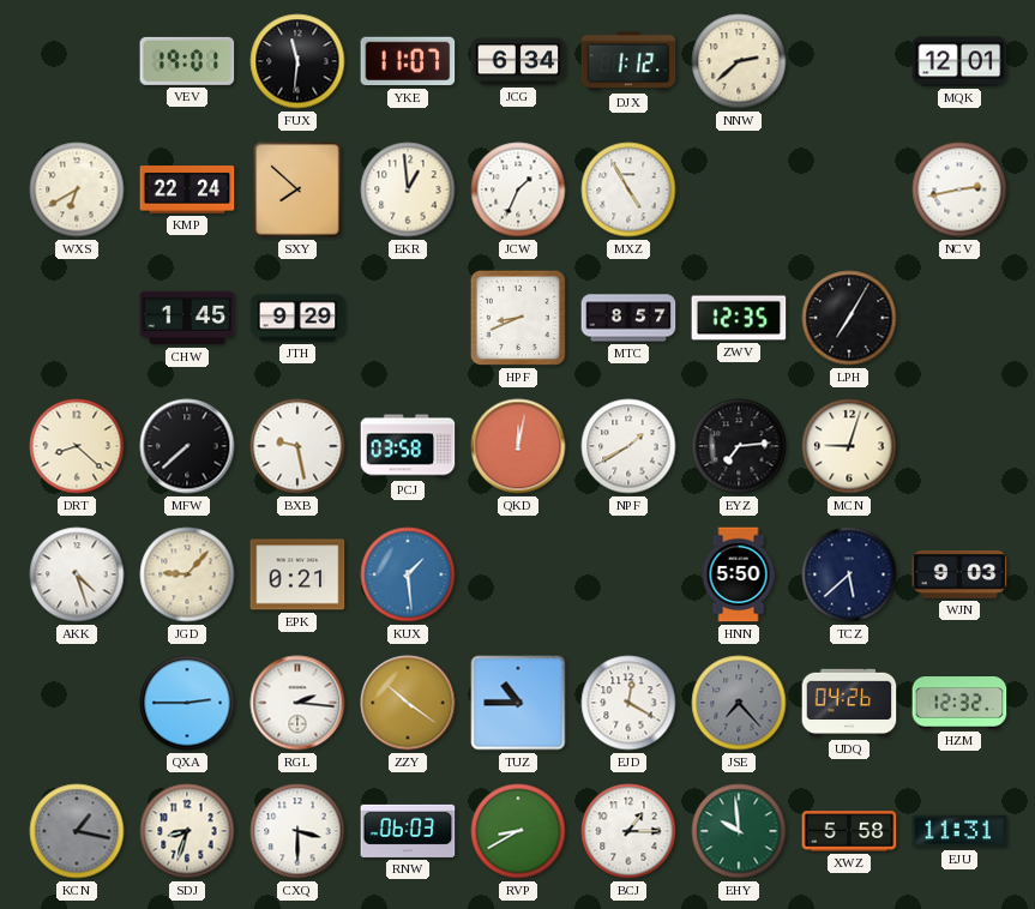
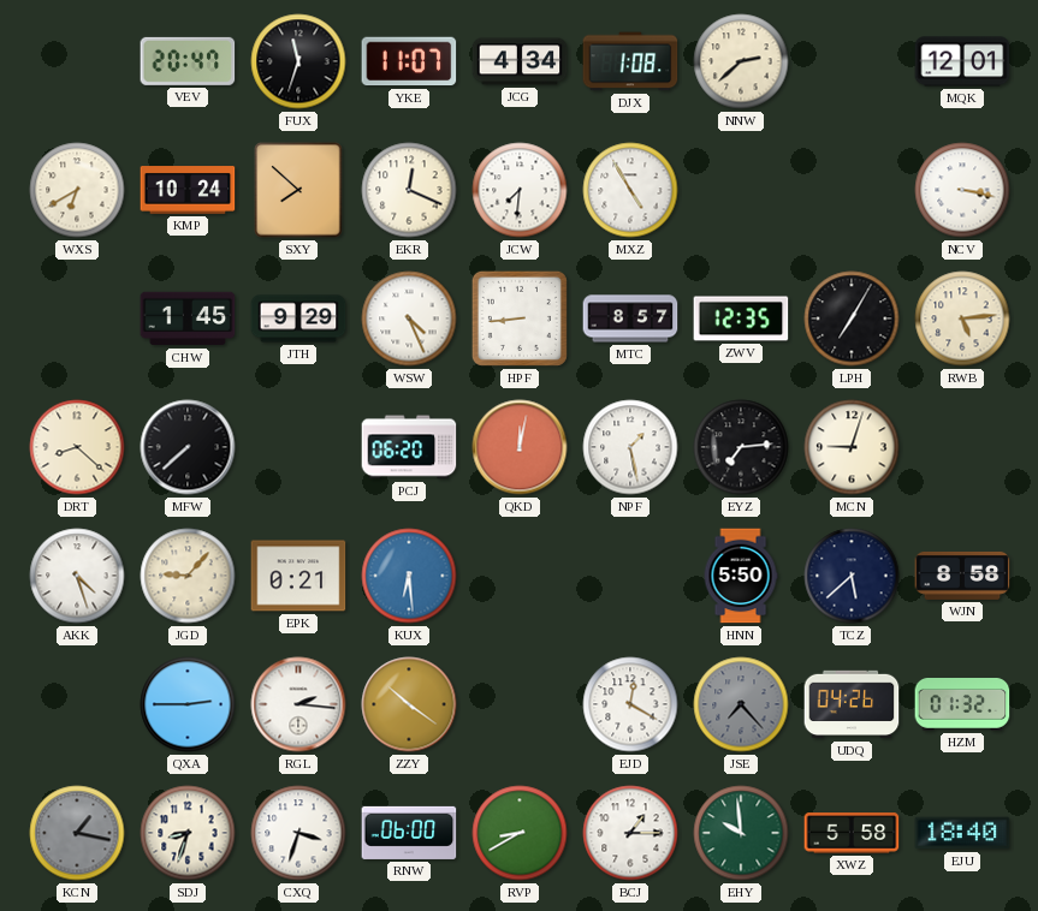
VEV: 19:01 -> 20:47 (188, 61)
FUX: 11:31 -> 11:33 (298, 61)
JCG: 6:34 -> 4:34 (520, 61)
DJX: 1:12 -> 1:08 (630, 61)
KMP: 22:24 -> 10:24 (188, 190)
EKR: 12:59 -> 12:19 (409, 190)
JCW: 1:34 -> 7:31 (520, 190)
NCV: 2:43 -> 3:17 (962, 190)
WSW: none -> 4:26 (409, 318)
HPF: 8:41 -> 8:44 (520, 318)
RWB: none -> 5:14 (962, 318)
BXB: 9:28 -> none (297, 446)
PCJ: 03:58 -> 06:20 (409, 447)
NPF: 1:40 -> 1:28 (630, 447)
KUX: 1:29 -> 6:29 (409, 576)
WJN: 9:03 -> 8:58 (962, 576)
TUZ: 10:45 -> none (518, 703)
HZM: 12:32 -> 01:32 (962, 705)
CXQ: 3:30 -> 3:33 (298, 833)
RNW: 06:03 -> 06:00 (409, 833)
EJU: 11:31 -> 18:40 (962, 833)
